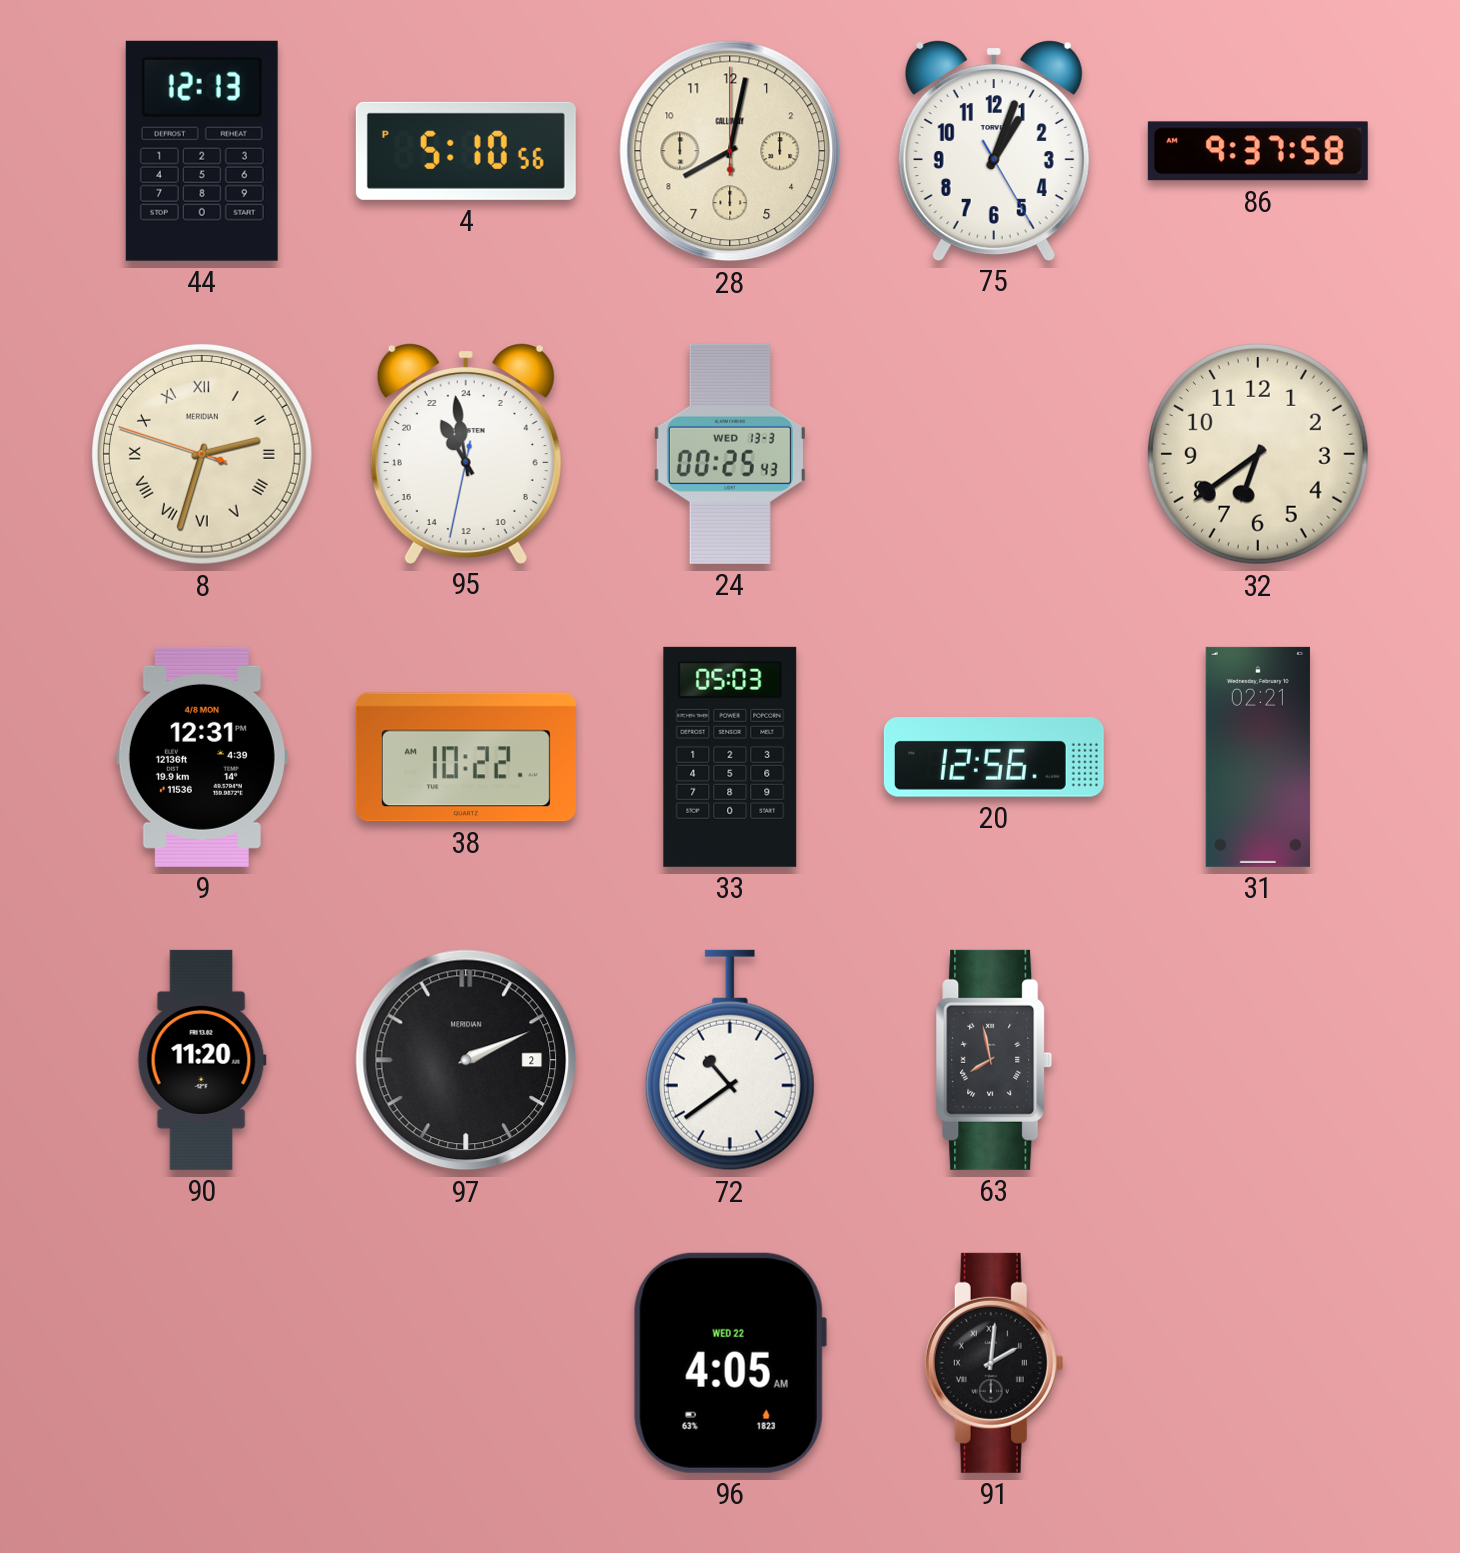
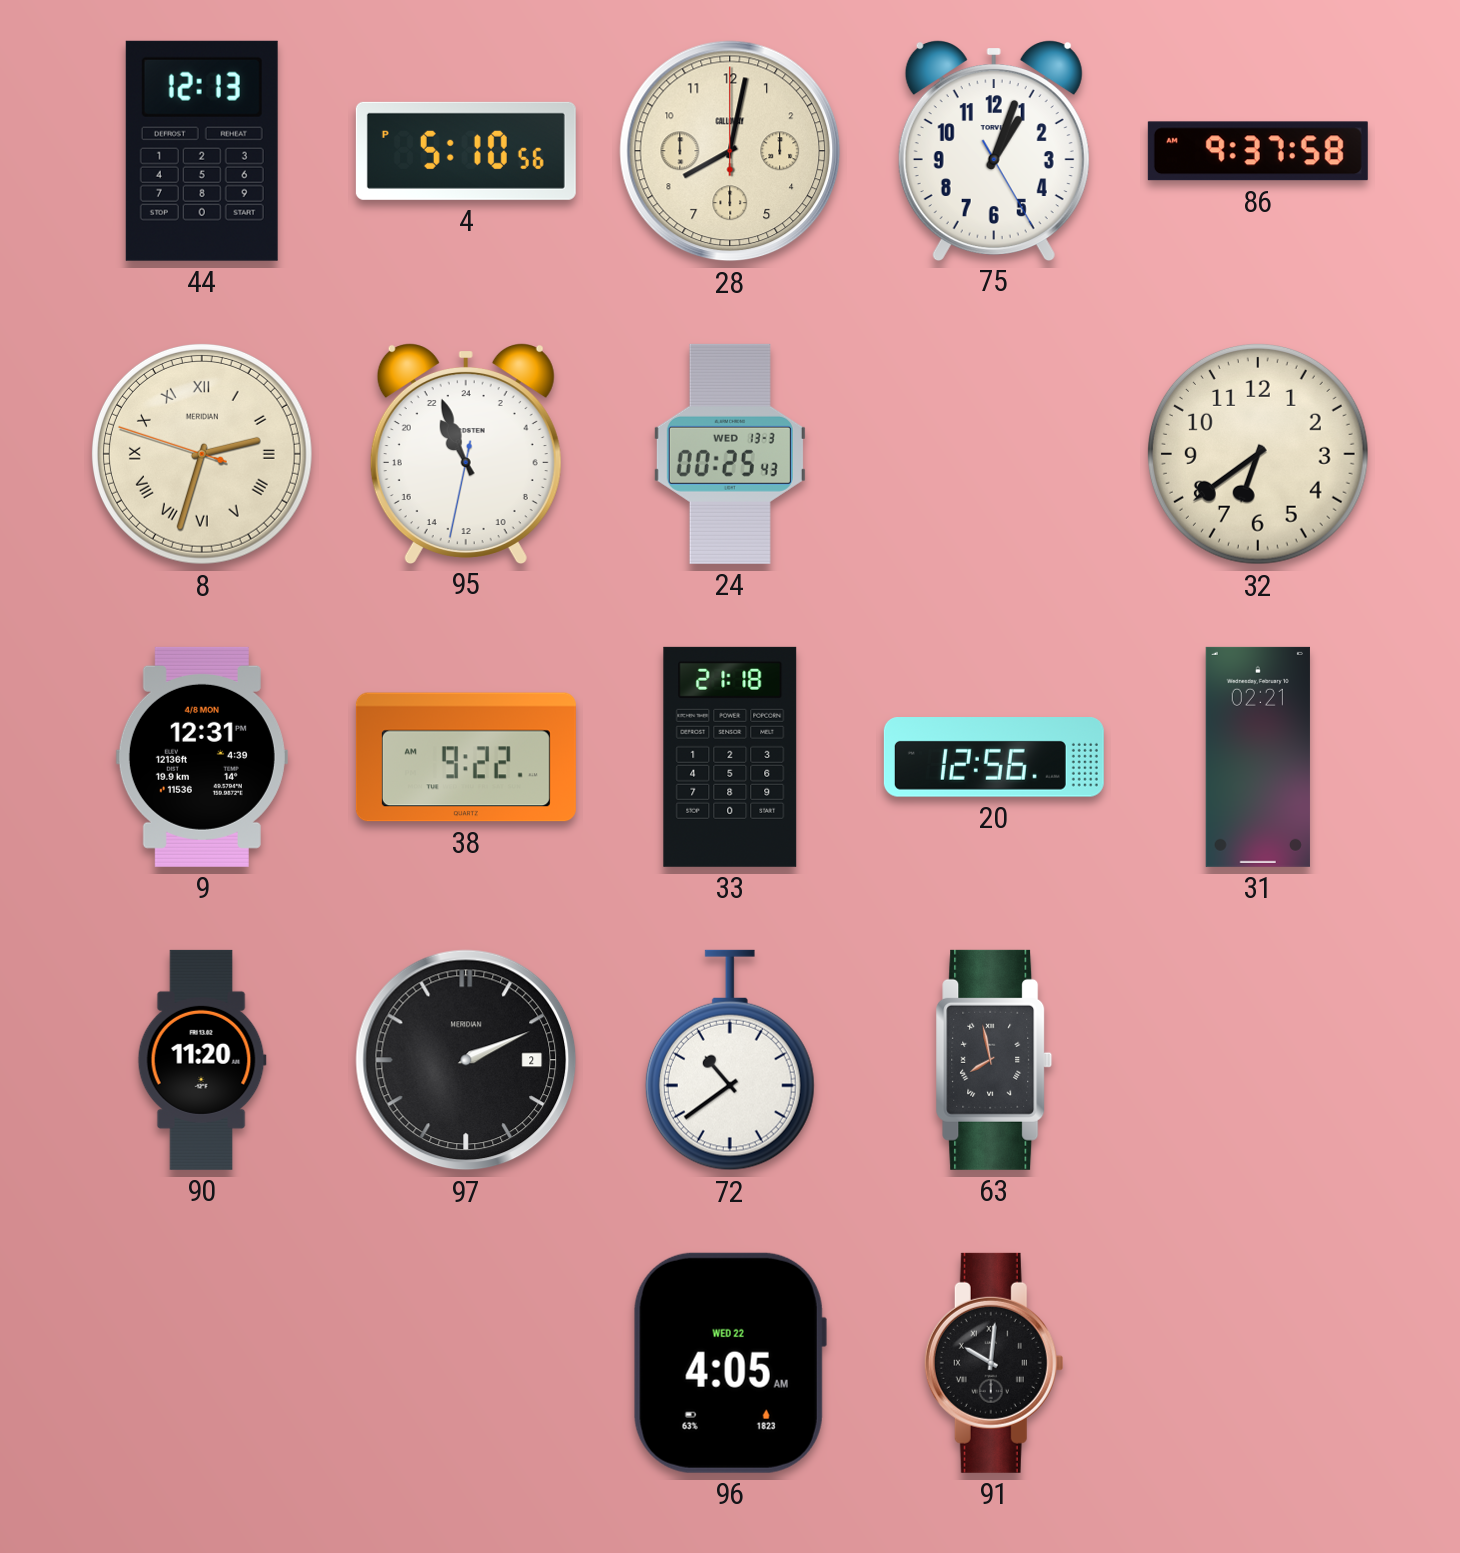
95: 21:58 -> 21:56 (466, 454)
38: 10:22 -> 9:22 (466, 757)
33: 05:03 -> 21:18 (730, 757)
91: 2:01 -> 10:01 (994, 1363)
